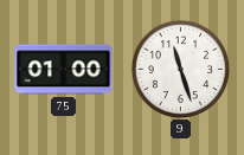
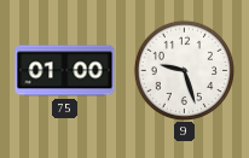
9: 11:27 -> 9:27 (184, 70)
